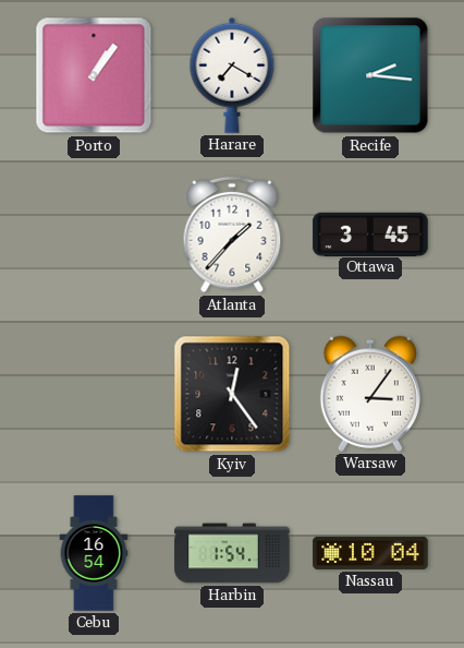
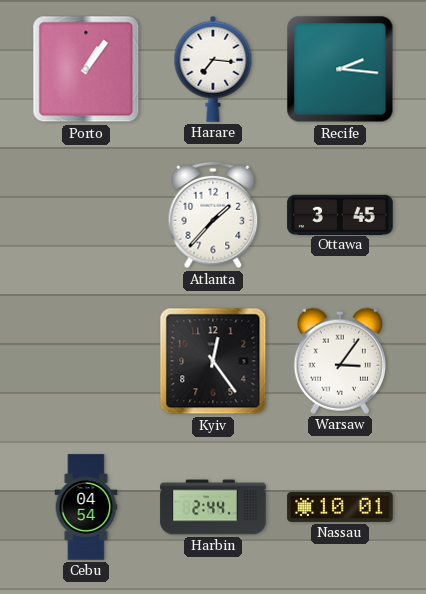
Harare: 7:20 -> 7:16 (213, 69)
Cebu: 16:54 -> 04:54 (86, 507)
Harbin: 1:54 -> 2:44 (213, 507)
Nassau: 10:04 -> 10:01 (340, 507)
